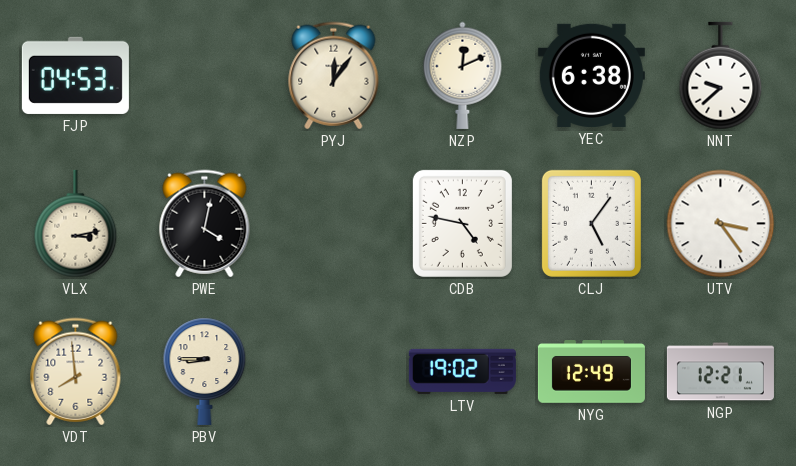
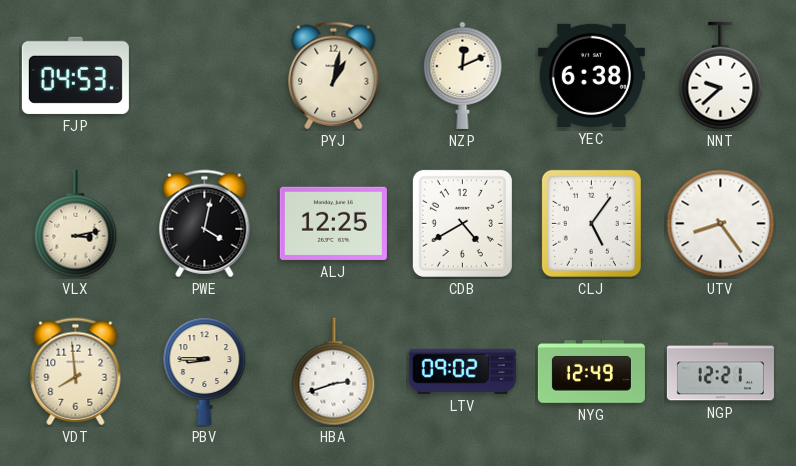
PYJ: 12:06 -> 1:02 (334, 76)
ALJ: none -> 12:25 (333, 223)
CDB: 4:47 -> 4:40 (462, 223)
UTV: 3:24 -> 8:24 (721, 224)
HBA: none -> 2:42 (334, 372)
LTV: 19:02 -> 09:02 (462, 371)
